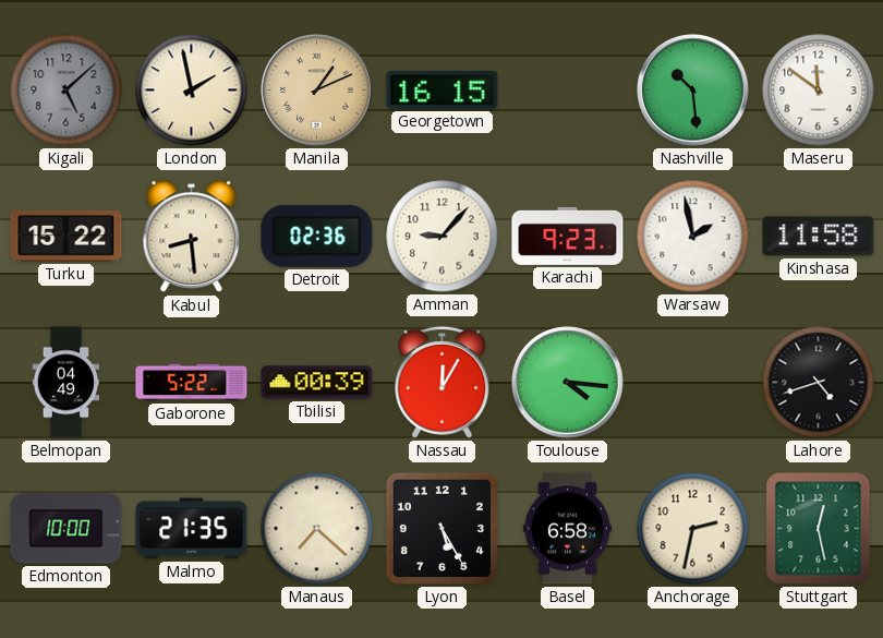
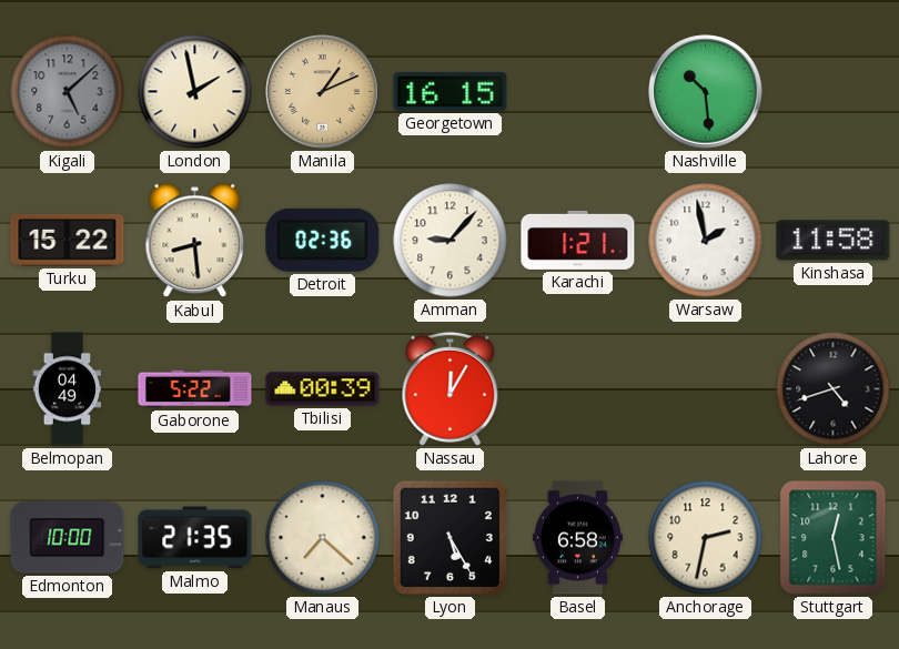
Maseru: 11:51 -> none (819, 91)
Karachi: 9:23 -> 1:21 (578, 240)
Toulouse: 4:16 -> none (568, 383)
